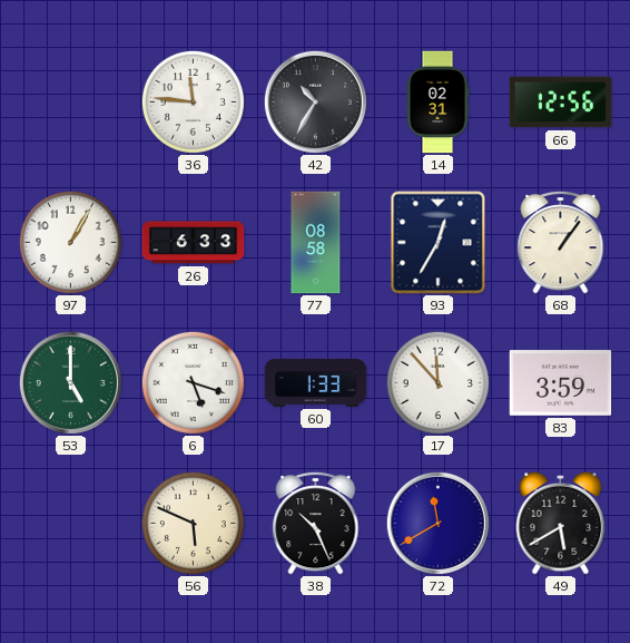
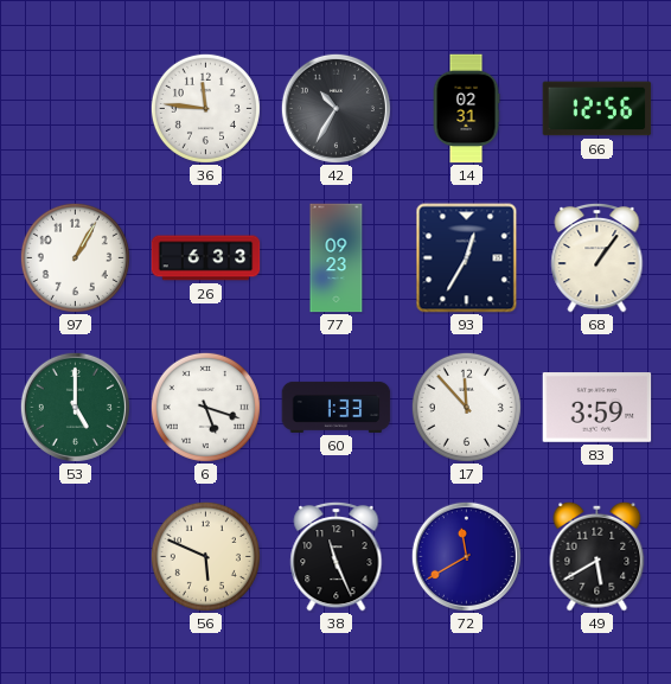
77: 08:58 -> 09:23 (337, 258)
38: 10:26 -> 11:26 (337, 556)
